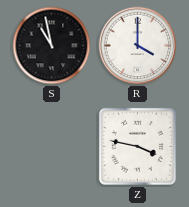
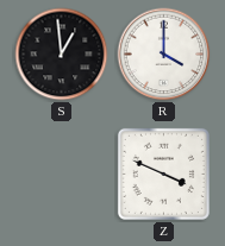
S: 10:58 -> 12:59 (62, 55)
Z: 3:47 -> 3:49 (163, 174)
